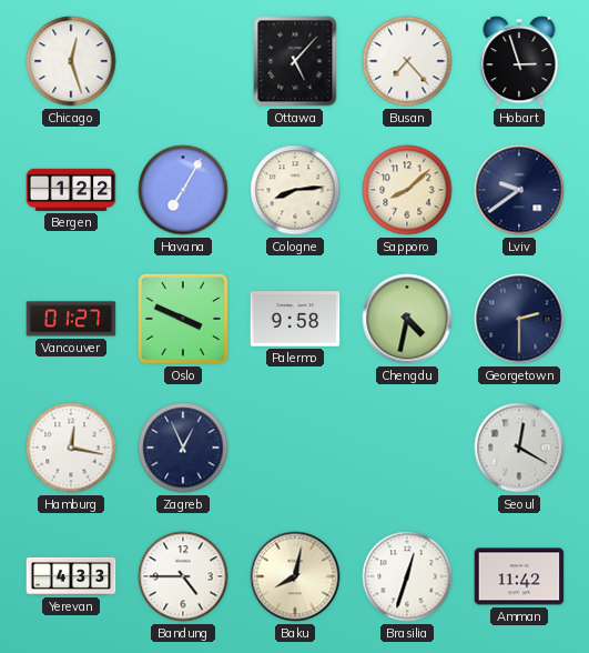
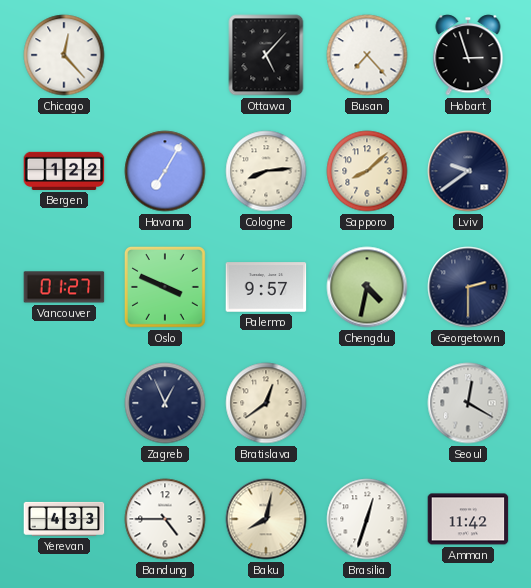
Chicago: 12:27 -> 12:23 (64, 55)
Palermo: 9:58 -> 9:57 (266, 287)
Hamburg: 12:17 -> none (71, 448)
Bratislava: none -> 12:39 (266, 403)
